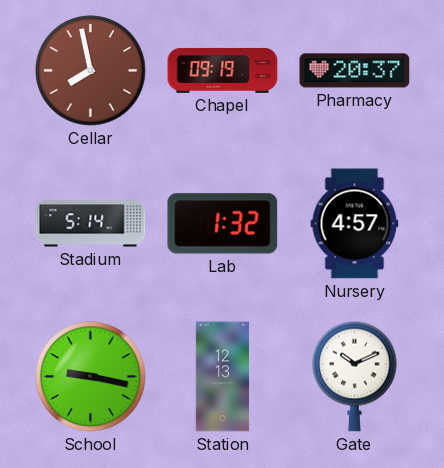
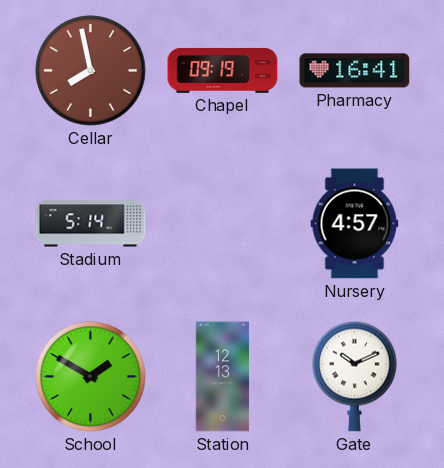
Pharmacy: 20:37 -> 16:41 (355, 71)
Lab: 1:32 -> none (223, 224)
School: 9:17 -> 1:50 (91, 377)
